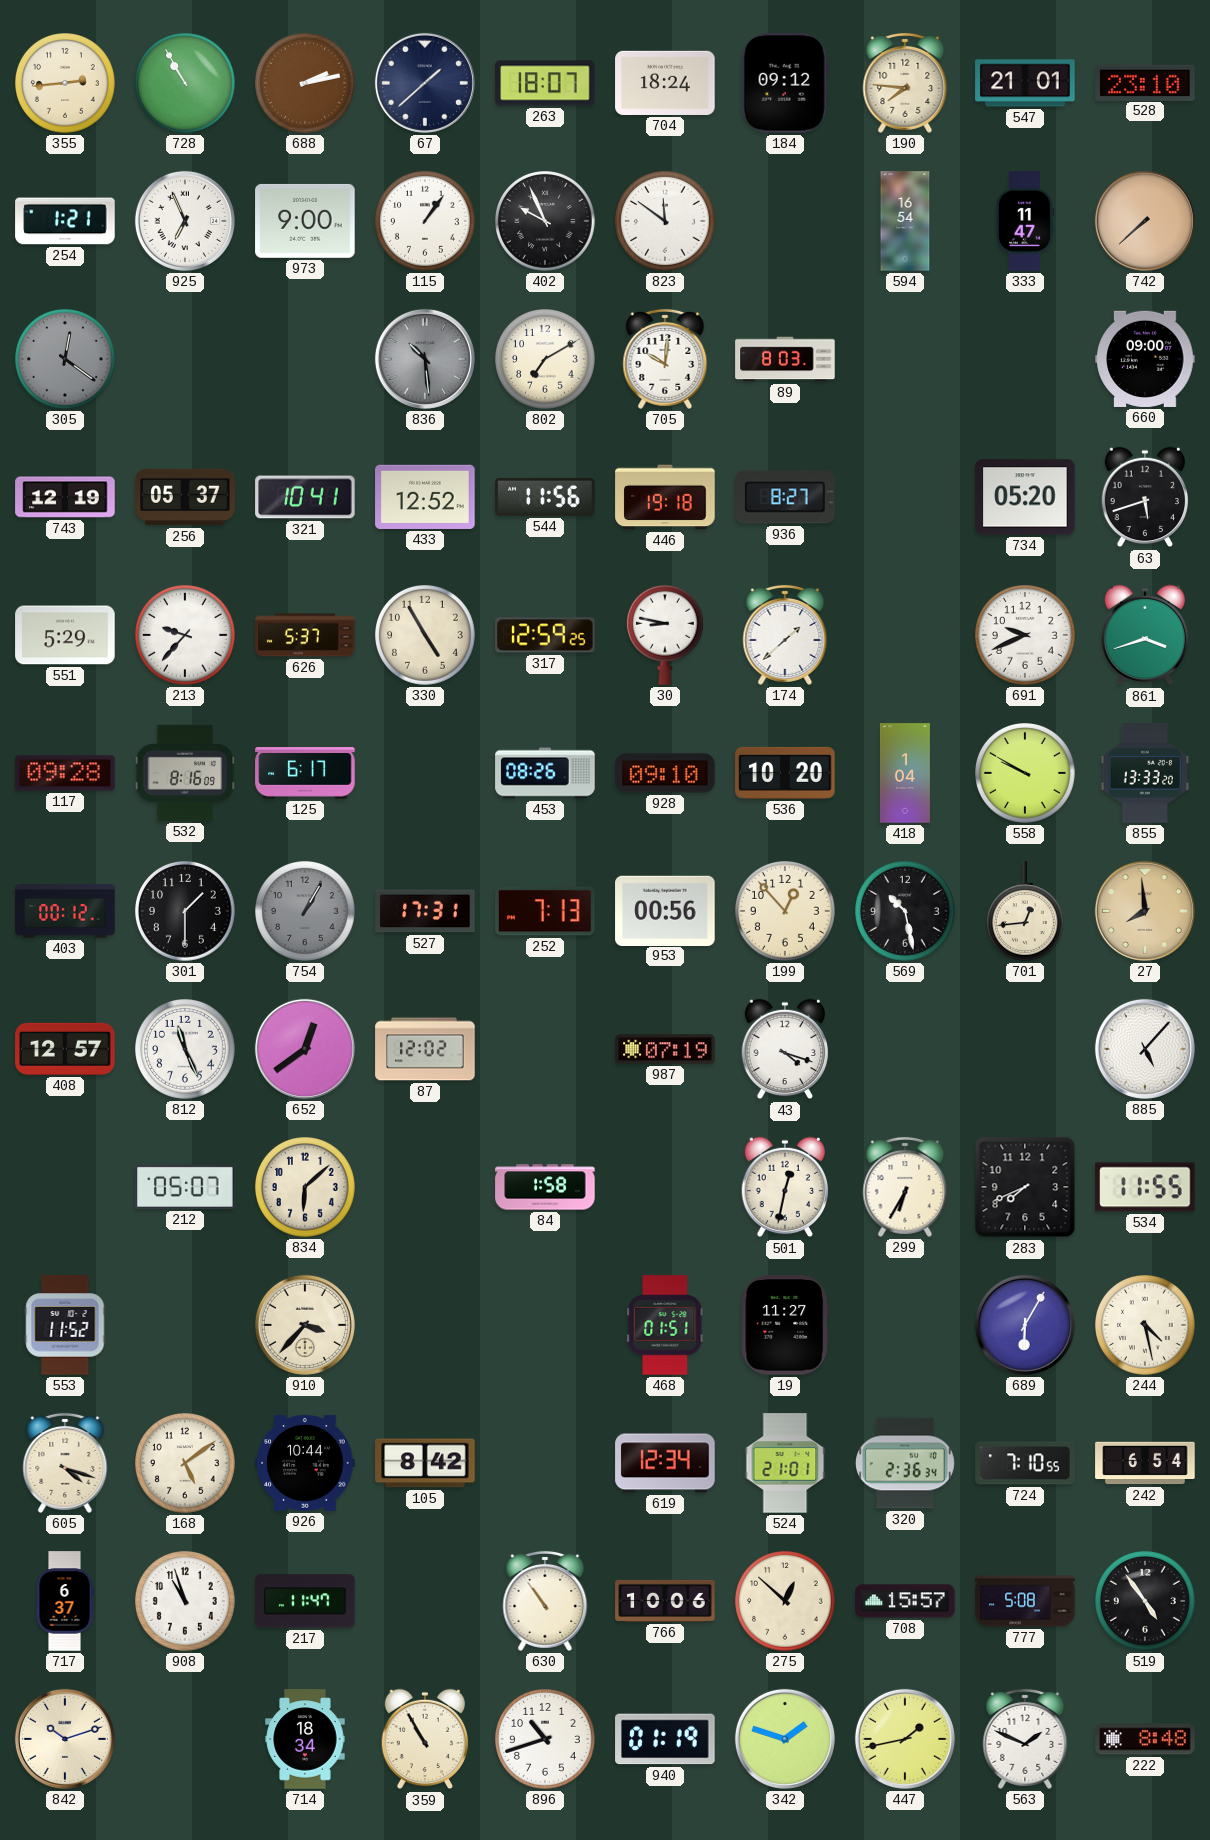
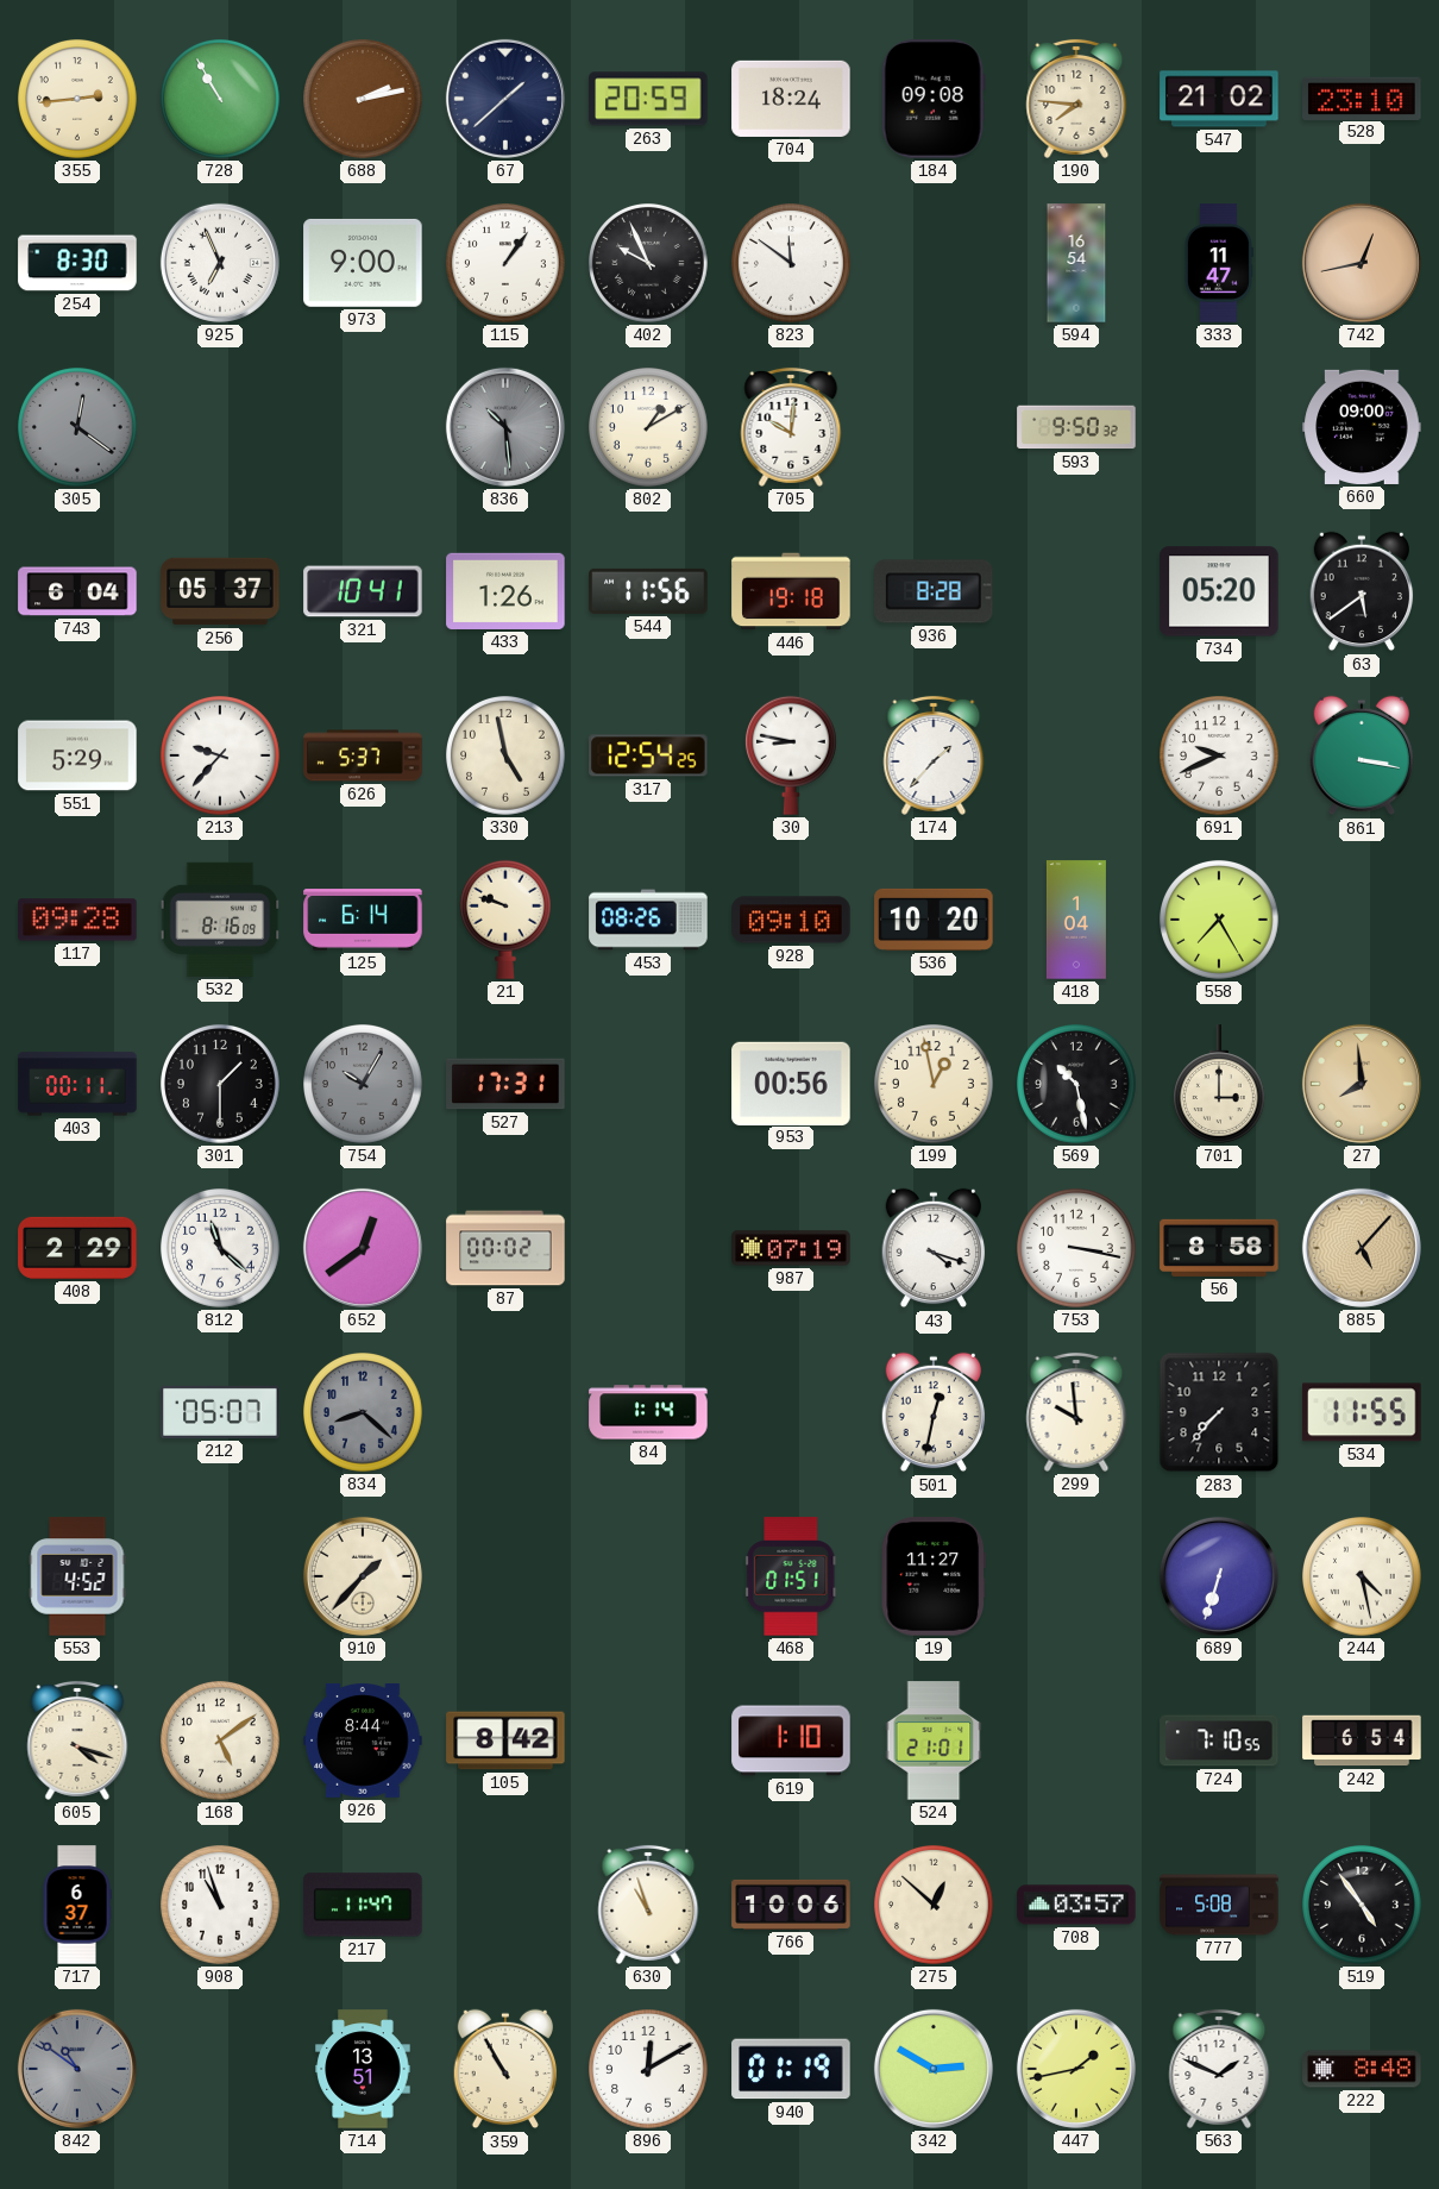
263: 18:07 -> 20:59 (648, 99)
184: 09:12 -> 09:08 (934, 99)
547: 21:01 -> 21:02 (1219, 99)
254: 1:21 -> 8:30 (77, 263)
742: 7:38 -> 12:43 (1362, 263)
802: 7:10 -> 1:10 (649, 428)
89: 8:03 -> none (785, 359)
593: none -> 9:50 (1076, 427)
743: 12:19 -> 6:04 (77, 591)
433: 12:52 -> 1:26 (505, 591)
936: 8:27 -> 8:28 (934, 591)
63: 5:42 -> 5:39 (1362, 591)
330: 4:55 -> 4:58 (507, 757)
317: 12:59 -> 12:54 (648, 755)
174: 1:38 -> 1:37 (934, 755)
861: 3:42 -> 3:17 (1362, 755)
125: 6:17 -> 6:14 (363, 920)
21: none -> 9:48 (505, 920)
558: 9:50 -> 7:25 (1220, 921)
855: 13:33 -> none (1144, 773)
403: 00:12 -> 00:11 (77, 1084)
754: 1:05 -> 10:05 (364, 1085)
252: 7:13 -> none (545, 911)
199: 12:53 -> 12:58 (935, 1085)
701: 12:44 -> 3:00 (1219, 1084)
408: 12:57 -> 2:29 (77, 1248)
812: 11:26 -> 11:22 (221, 1249)
87: 12:02 -> 00:02 (505, 1248)
753: none -> 3:17 (1077, 1249)
56: none -> 8:58 (1219, 1248)
885 dial: white -> champagne (1362, 1248)
834: 6:08 -> 8:22 (364, 1413)
834 dial: cream -> grey (364, 1413)
84: 1:58 -> 1:14 (648, 1412)
299: 6:35 -> 9:59 (1076, 1412)
283: 7:41 -> 7:37 (1219, 1412)
553: 11:52 -> 4:52 (77, 1576)
910: 3:37 -> 1:37 (363, 1576)
689: 6:05 -> 6:33 (1219, 1576)
926: 10:44 -> 8:44 (363, 1740)
619: 12:34 -> 1:10 (791, 1740)
320: 2:36 -> none (906, 1463)
630: 10:54 -> 10:57 (648, 1905)
708: 15:57 -> 03:57 (1076, 1905)
842: 10:12 -> 10:51 (77, 2069)
842 dial: cream -> grey (77, 2069)
714: 18:34 -> 13:51 (363, 2069)
896: 10:42 -> 12:10 (649, 2070)
342: 1:48 -> 2:50 (934, 2069)
